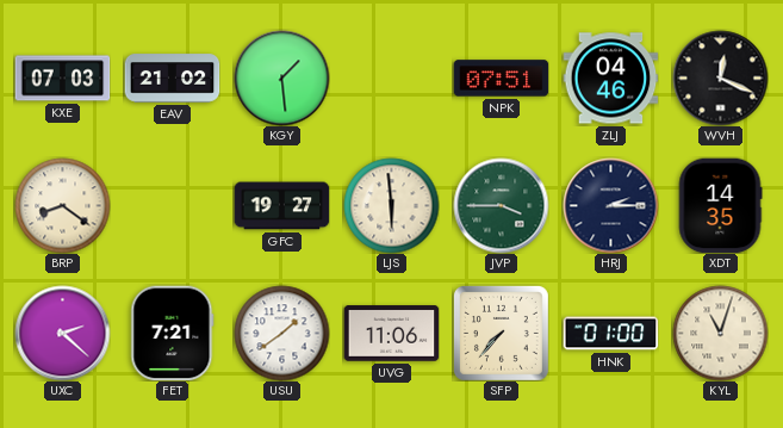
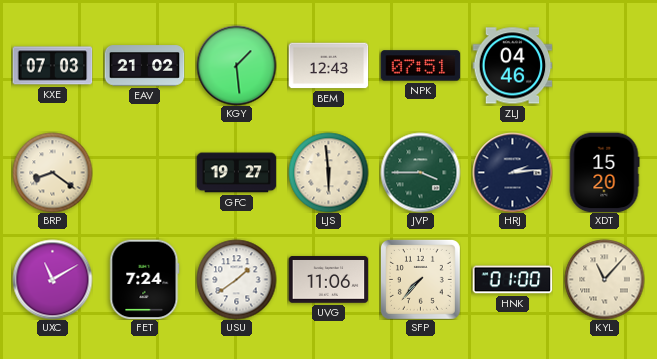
BEM: none -> 12:43 (328, 66)
WVH: 12:19 -> none (720, 77)
HRJ: 2:15 -> 2:14 (512, 172)
XDT: 14:35 -> 15:20 (604, 172)
UXC: 2:22 -> 11:10 (52, 279)
FET: 7:21 -> 7:24 (145, 279)
KYL: 11:03 -> 11:07 (604, 279)
